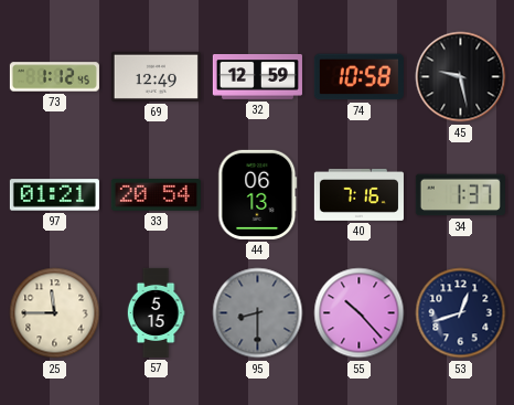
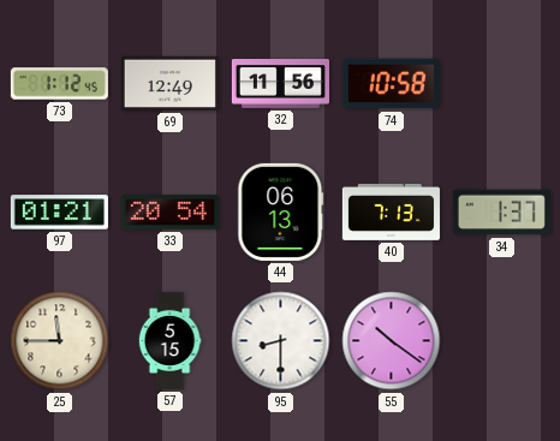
32: 12:59 -> 11:56 (280, 84)
45: 9:28 -> none (461, 77)
40: 7:16 -> 7:13 (391, 211)
95 dial: grey -> white (281, 341)
55: 10:23 -> 10:21 (392, 341)
53: 12:42 -> none (461, 313)
